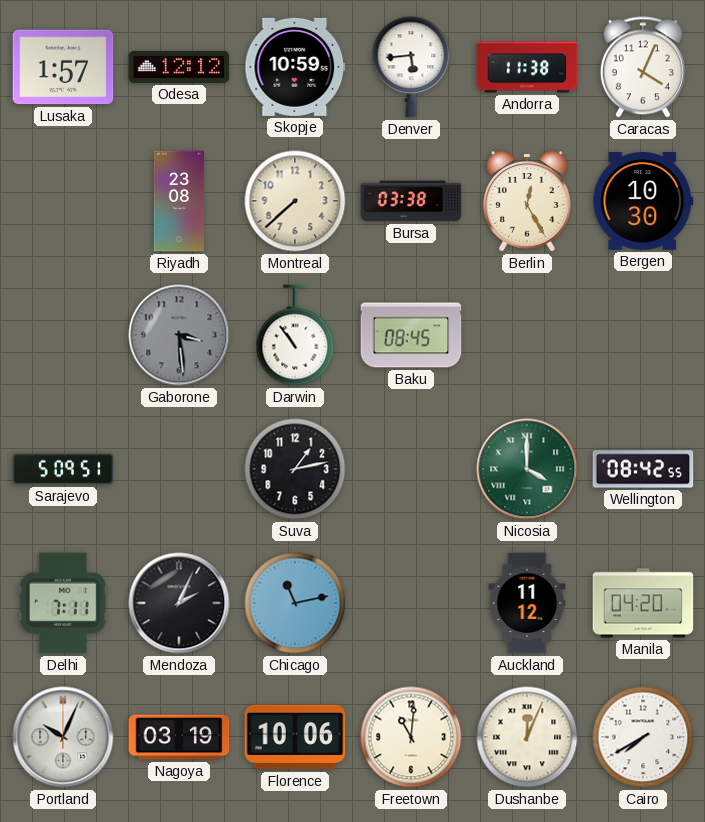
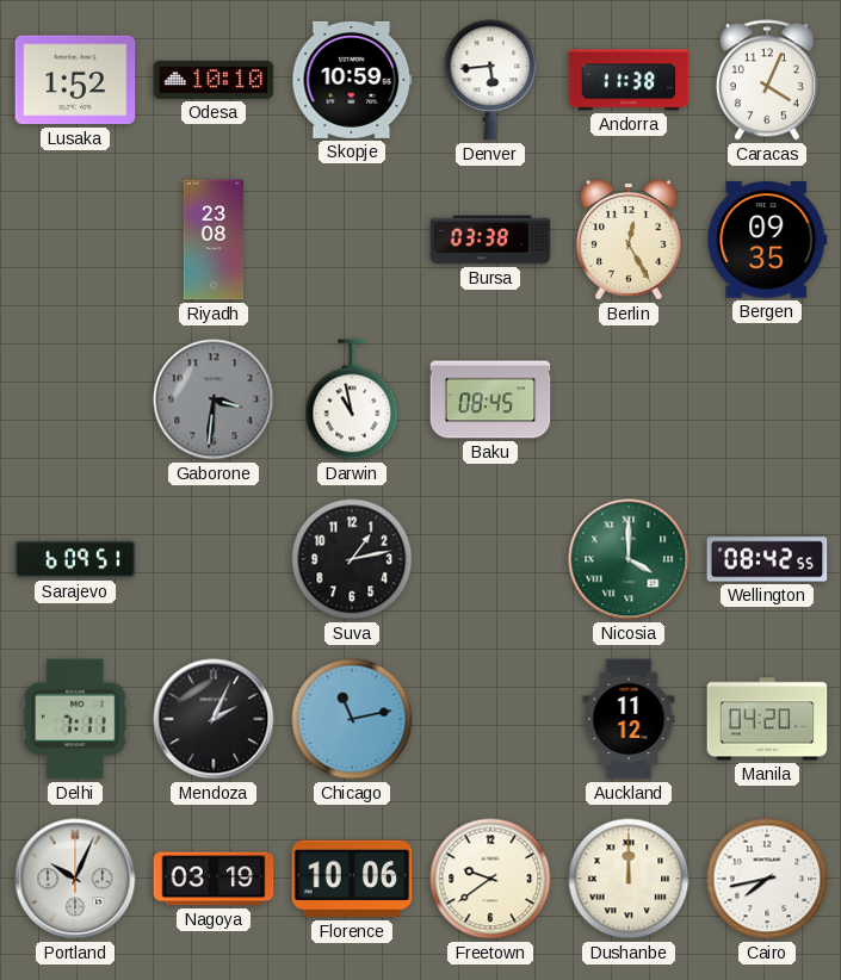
Lusaka: 1:57 -> 1:52 (75, 80)
Odesa: 12:12 -> 10:10 (214, 80)
Montreal: 7:38 -> none (295, 201)
Bergen: 10:30 -> 09:35 (767, 240)
Gaborone: 3:29 -> 3:31 (214, 399)
Darwin: 10:54 -> 10:58 (352, 399)
Sarajevo: 5:09 -> 6:09 (75, 559)
Freetown: 11:01 -> 9:39 (490, 879)
Dushanbe: 12:04 -> 12:00 (629, 879)
Cairo: 7:40 -> 7:43 (767, 879)
